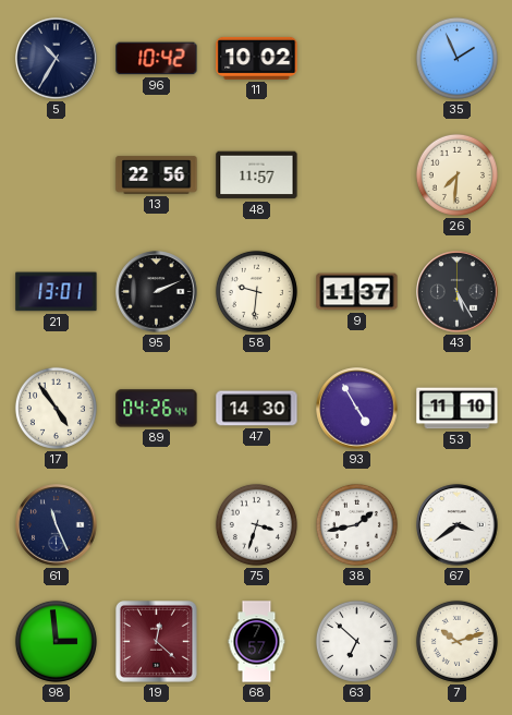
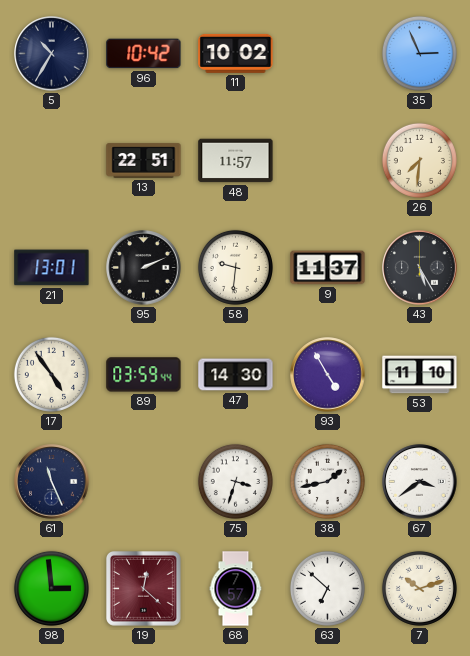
35: 1:56 -> 2:56 (419, 53)
13: 22:56 -> 22:51 (144, 161)
89: 04:26 -> 03:59 (144, 375)
